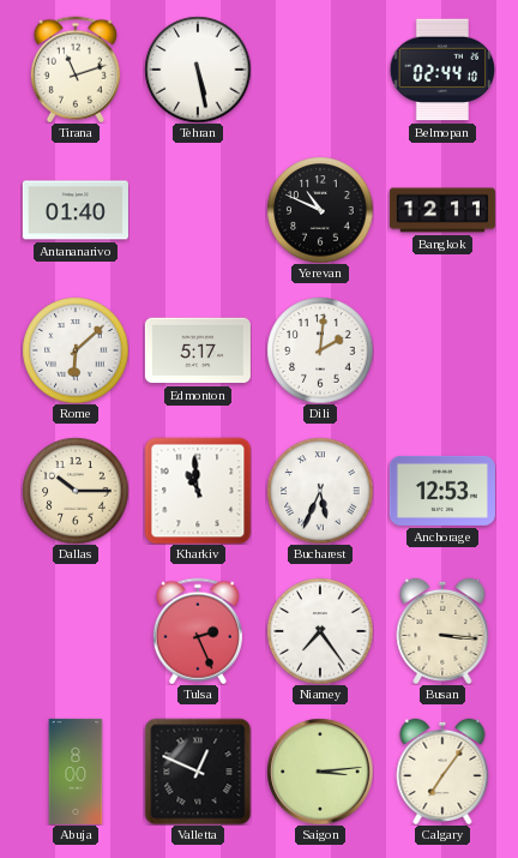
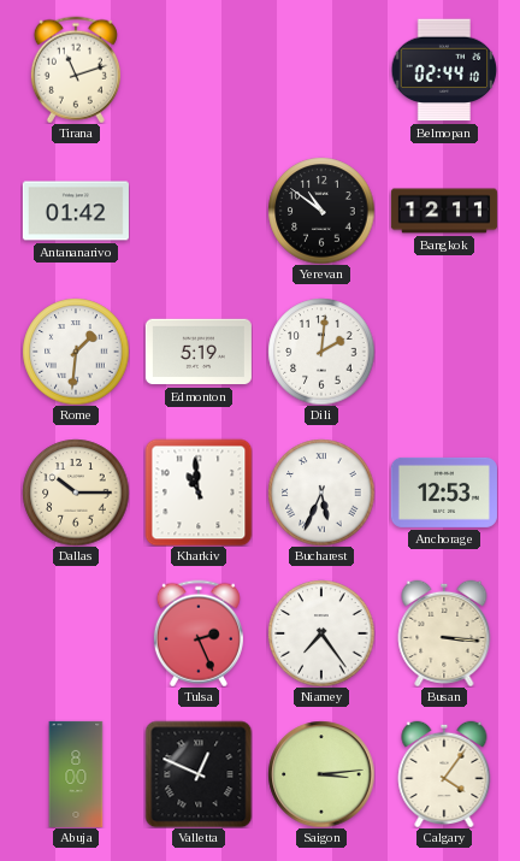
Tehran: 5:28 -> none (198, 70)
Antananarivo: 01:40 -> 01:42 (76, 211)
Yerevan: 10:49 -> 10:51 (321, 211)
Rome: 6:08 -> 1:31 (76, 352)
Edmonton: 5:17 -> 5:19 (199, 352)
Calgary: 7:06 -> 4:06 (444, 774)
